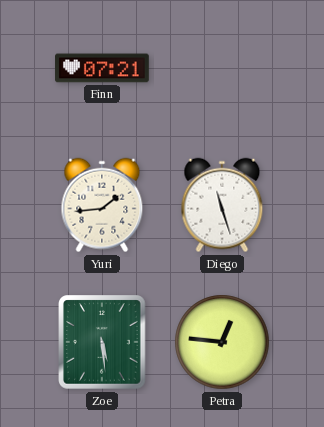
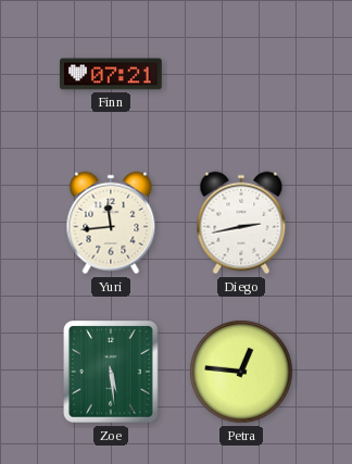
Yuri: 1:44 -> 11:44 (111, 223)
Diego: 11:27 -> 2:43 (241, 223)
